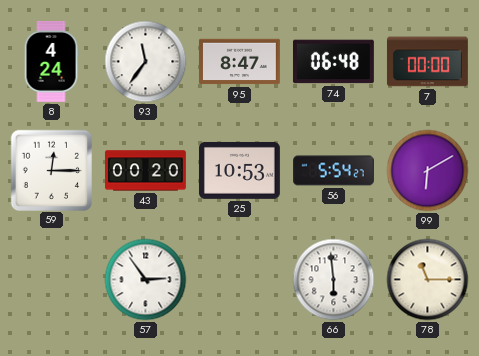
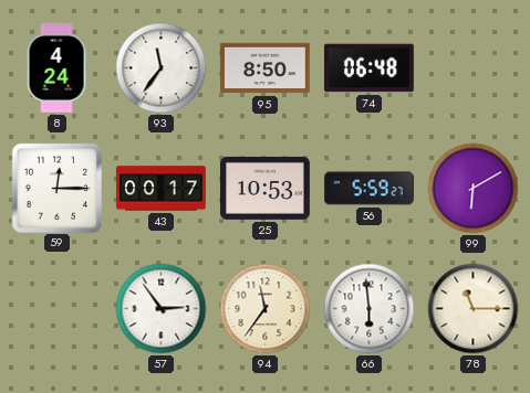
95: 8:47 -> 8:50 (264, 68)
7: 00:00 -> none (427, 62)
43: 00:20 -> 00:17 (160, 189)
56: 5:54 -> 5:59 (370, 189)
94: none -> 11:36 (266, 309)
